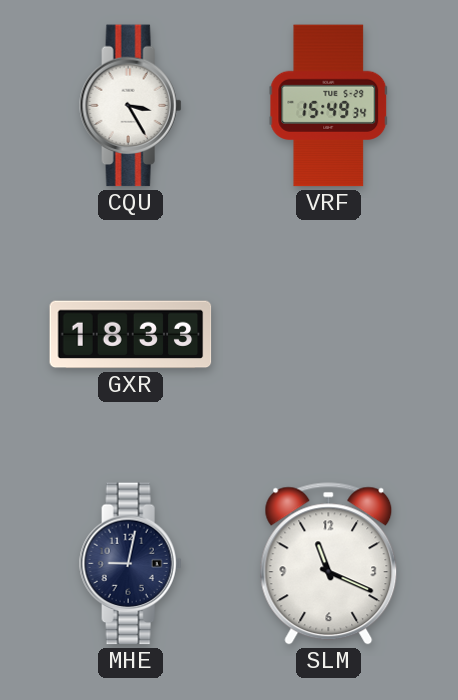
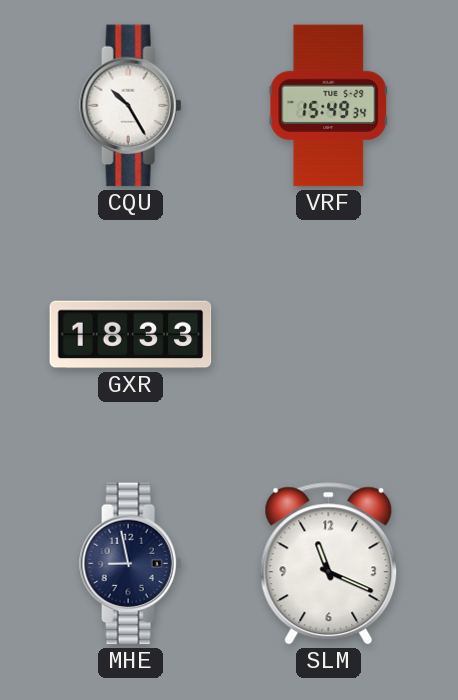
CQU: 3:25 -> 10:25 (131, 106)
MHE: 9:02 -> 8:58 (131, 564)
